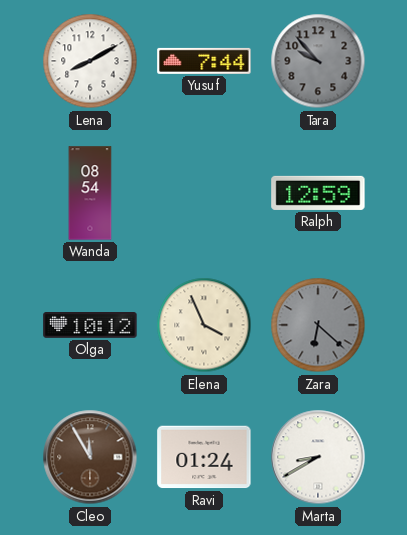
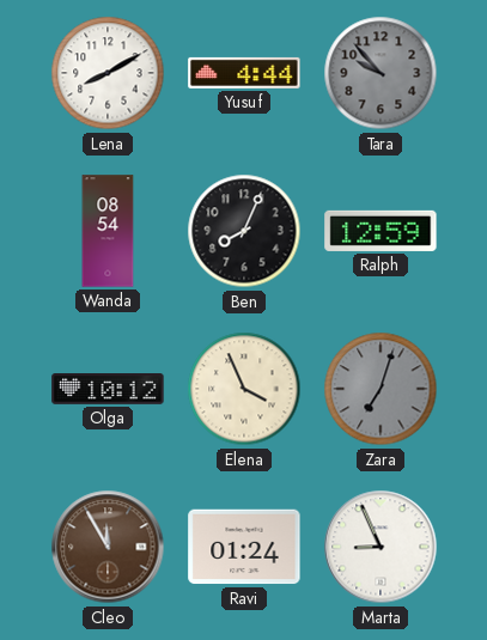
Yusuf: 7:44 -> 4:44 (244, 73)
Ben: none -> 8:04 (244, 231)
Zara: 6:22 -> 7:03 (381, 389)
Marta: 8:40 -> 8:56 (381, 547)
